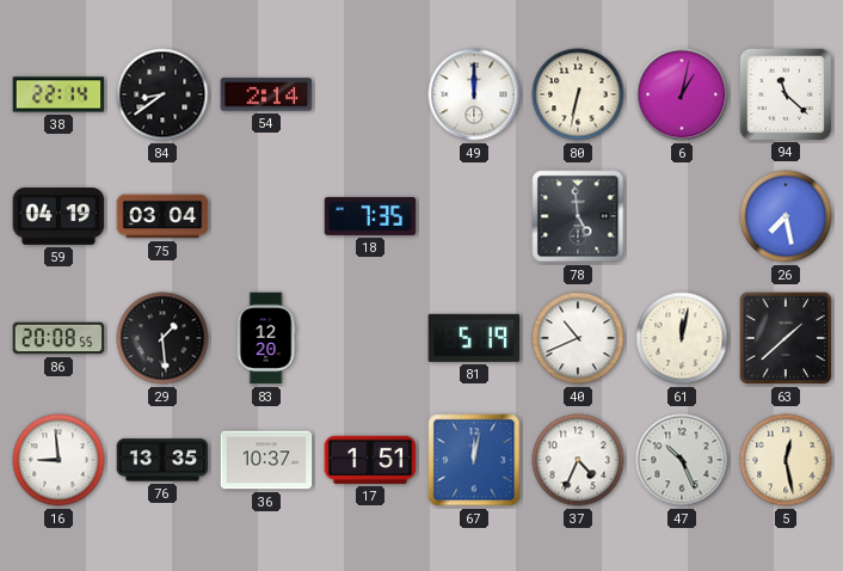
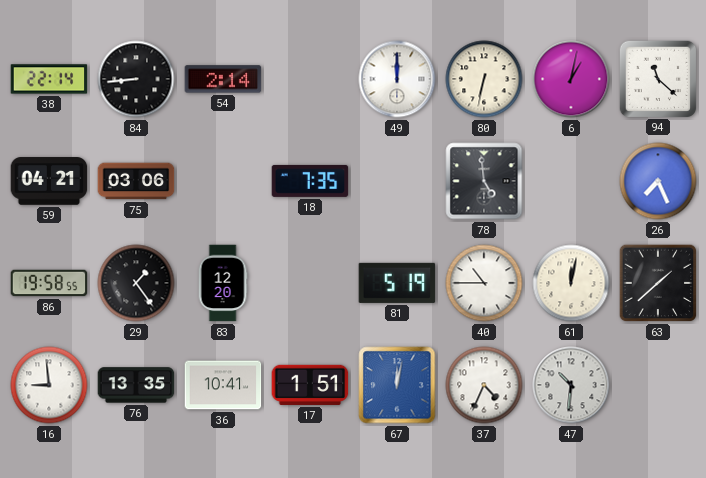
84: 8:39 -> 8:44 (136, 79)
59: 04:19 -> 04:21 (49, 181)
75: 03:04 -> 03:06 (136, 181)
26: 7:28 -> 7:26 (658, 181)
86: 20:08 -> 19:58 (49, 283)
29: 1:29 -> 1:24 (136, 283)
40: 10:41 -> 10:45 (484, 283)
36: 10:37 -> 10:41 (223, 385)
47: 10:26 -> 10:31 (571, 385)
5: 12:28 -> none (786, 460)
